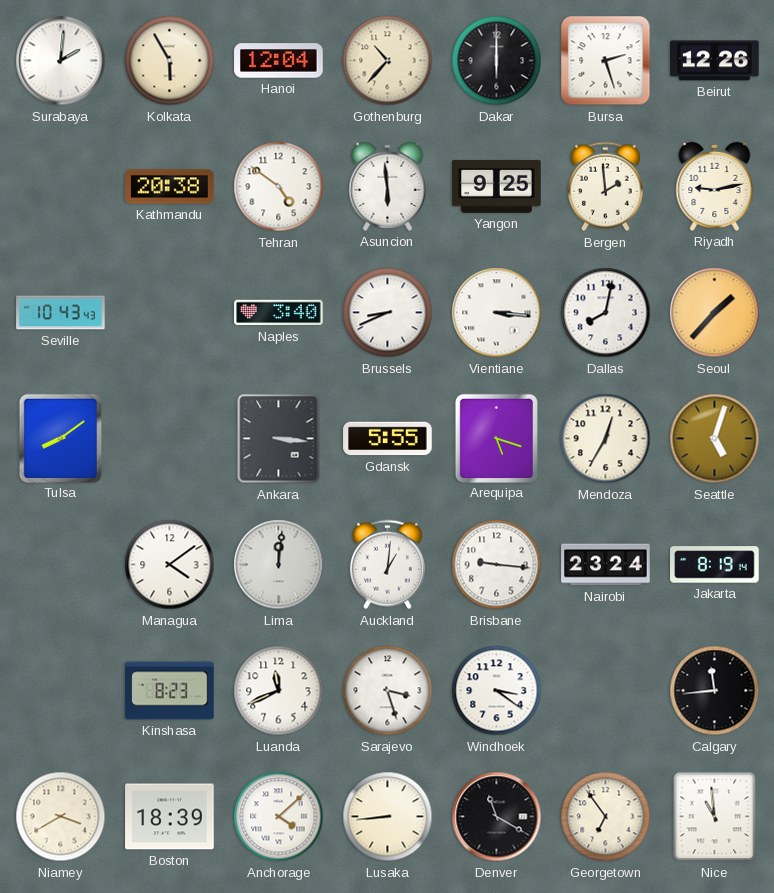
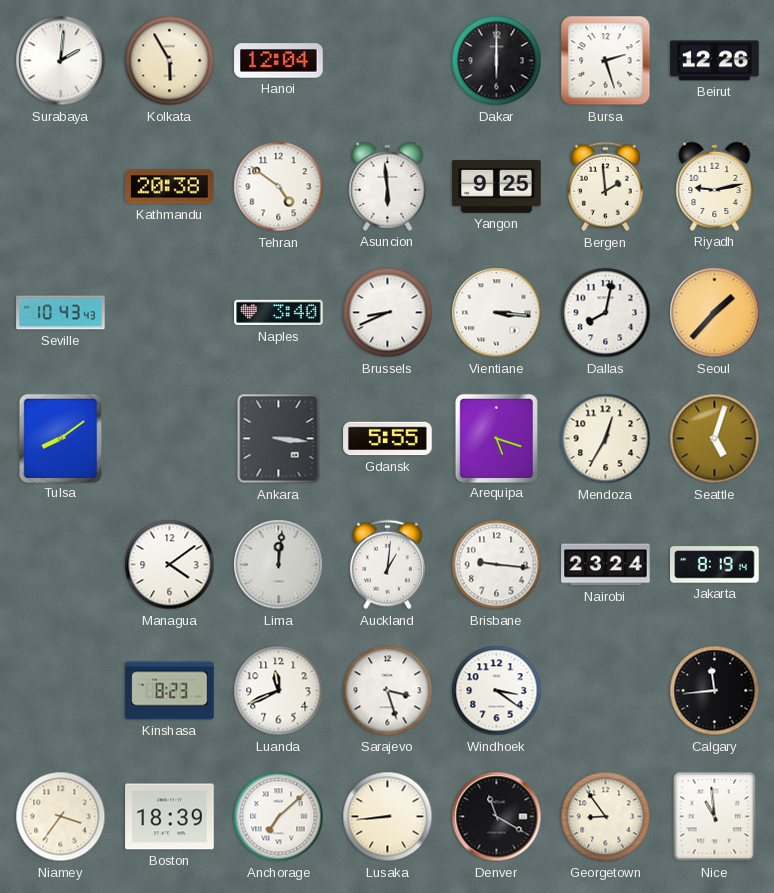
Gothenburg: 10:37 -> none (388, 61)
Niamey: 3:40 -> 3:36 (61, 817)
Anchorage: 4:08 -> 7:08 (279, 817)
Georgetown: 6:54 -> 8:54 (606, 817)
